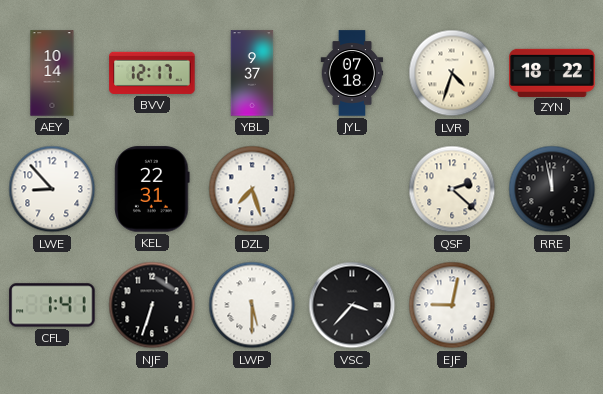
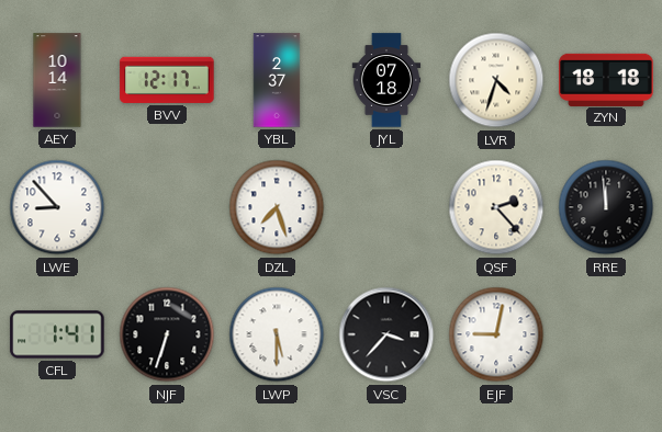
YBL: 9:37 -> 2:37 (277, 80)
ZYN: 18:22 -> 18:18 (606, 79)
KEL: 22:31 -> none (152, 189)
QSF: 2:22 -> 2:23 (496, 207)
RRE: 11:58 -> 11:59 (606, 207)
